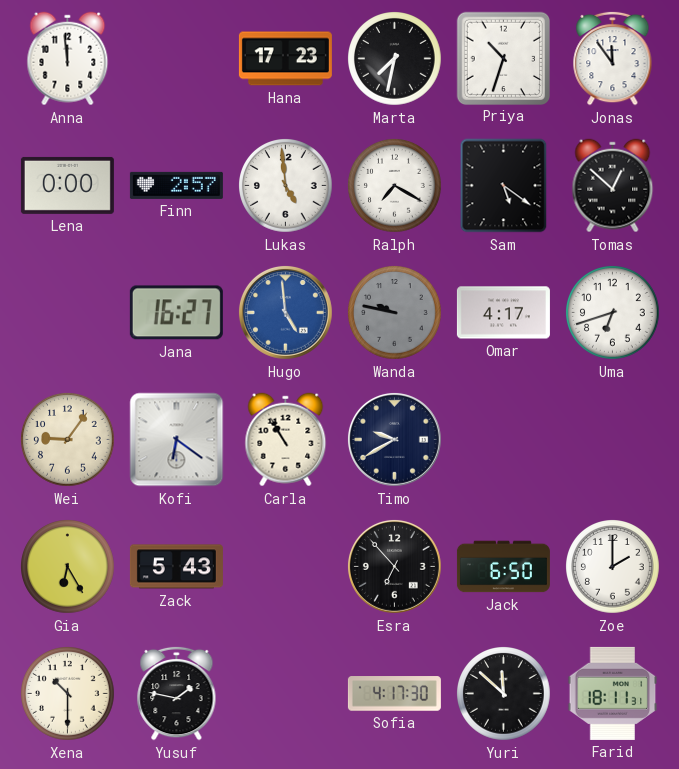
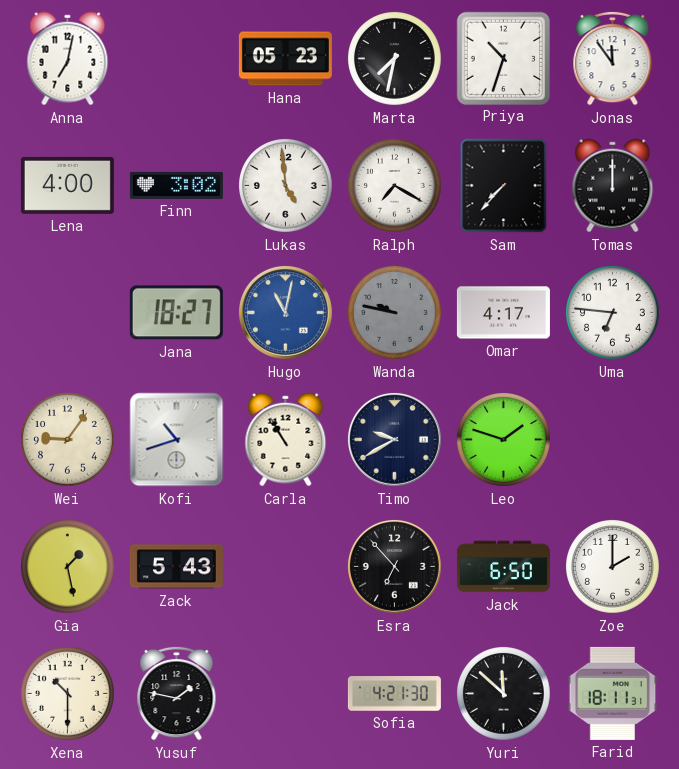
Anna: 11:59 -> 7:02 (68, 59)
Hana: 17:23 -> 05:23 (285, 59)
Lena: 0:00 -> 4:00 (67, 185)
Finn: 2:57 -> 3:02 (176, 185)
Sam: 5:21 -> 7:37 (504, 186)
Tomas: 12:52 -> 12:00 (613, 186)
Jana: 16:27 -> 18:27 (176, 313)
Hugo: 4:59 -> 11:02 (285, 312)
Uma: 6:42 -> 6:46 (613, 313)
Kofi: 6:21 -> 10:42 (177, 440)
Leo: none -> 1:48 (504, 440)
Gia: 6:25 -> 1:28 (68, 567)
Sofia: 4:17 -> 4:21 (394, 694)
